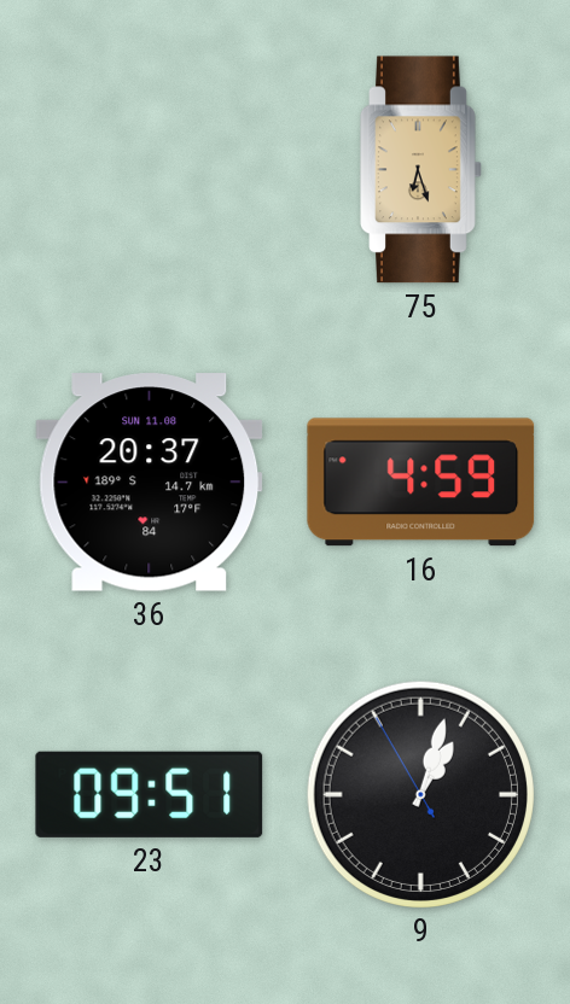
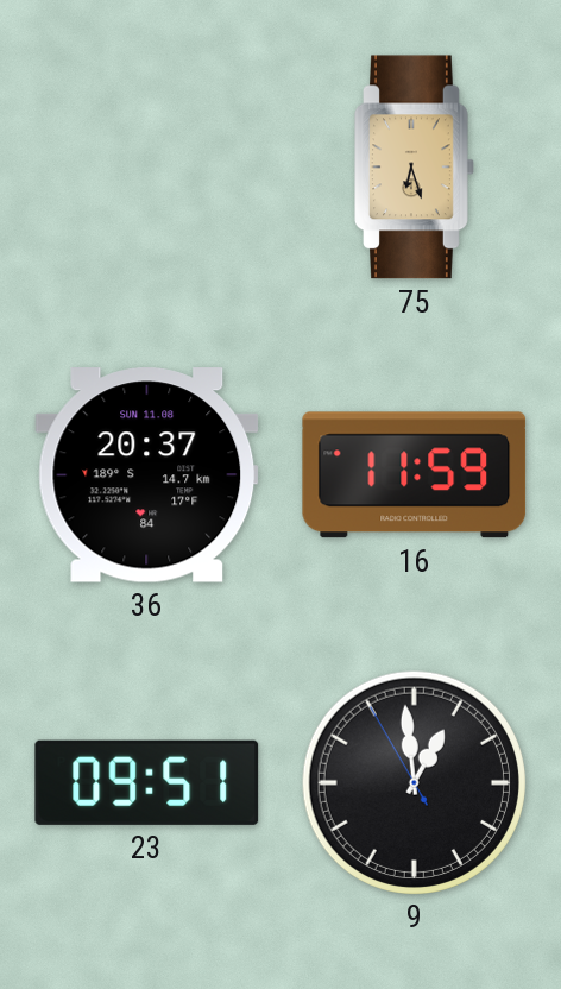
16: 4:59 -> 11:59 (415, 475)
9: 1:02 -> 12:58 (414, 782)
